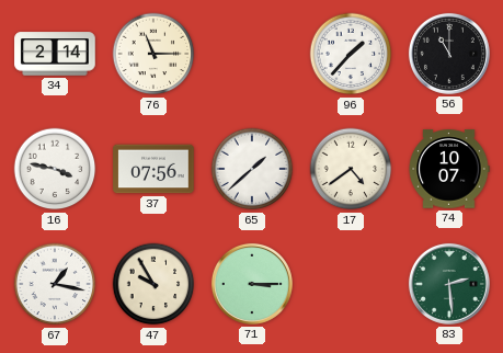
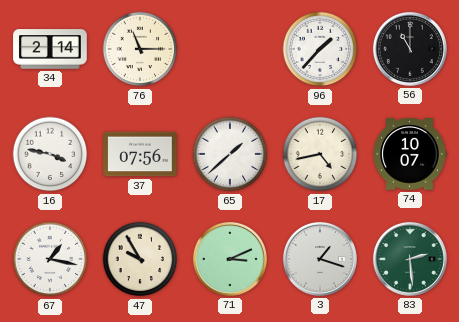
17: 4:39 -> 4:43 (320, 154)
71: 3:15 -> 3:11 (230, 259)
3: none -> 1:18 (320, 259)
